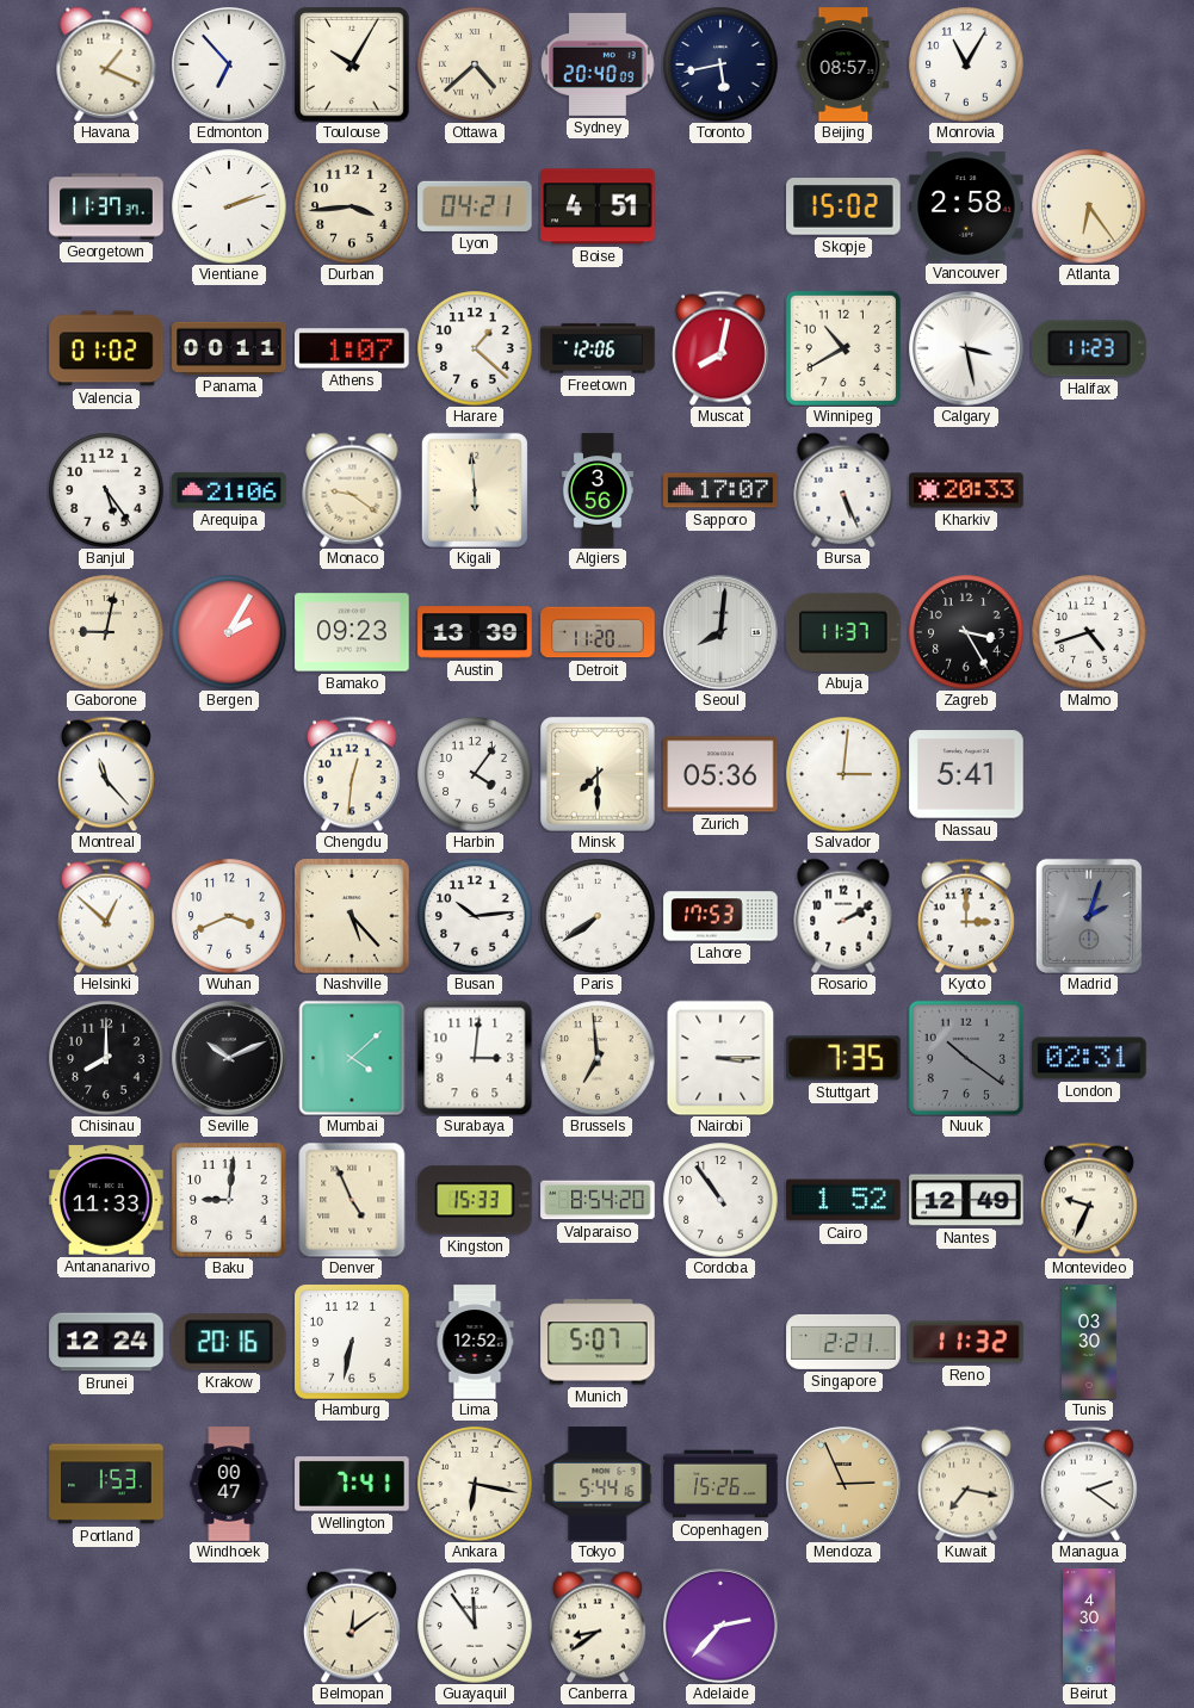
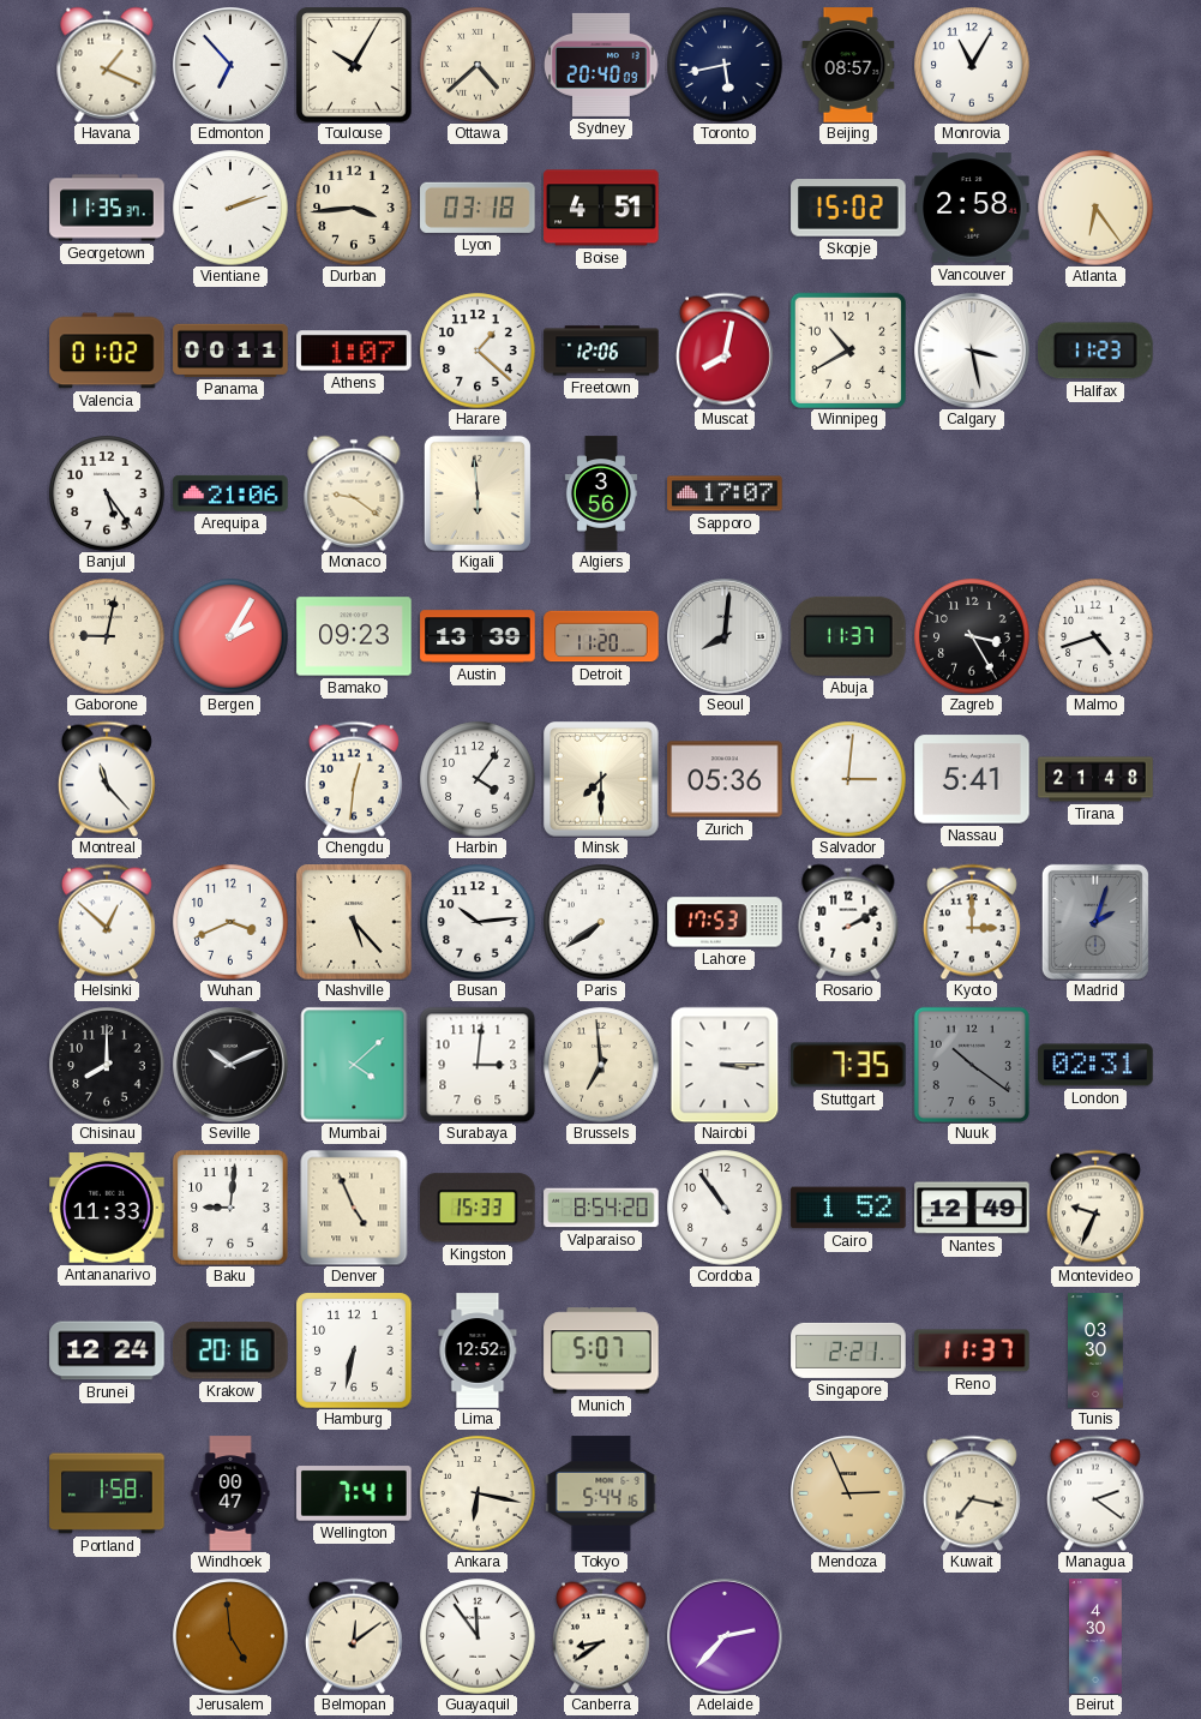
Georgetown: 11:37 -> 11:35 (107, 208)
Lyon: 04:21 -> 03:18 (478, 208)
Bursa: 5:26 -> none (843, 490)
Kharkiv: 20:33 -> none (966, 490)
Tirana: none -> 21:48 (1095, 779)
Reno: 11:32 -> 11:37 (972, 1350)
Portland: 1:53 -> 1:58 (107, 1493)
Copenhagen: 15:26 -> none (720, 1484)
Jerusalem: none -> 4:59 (230, 1636)
